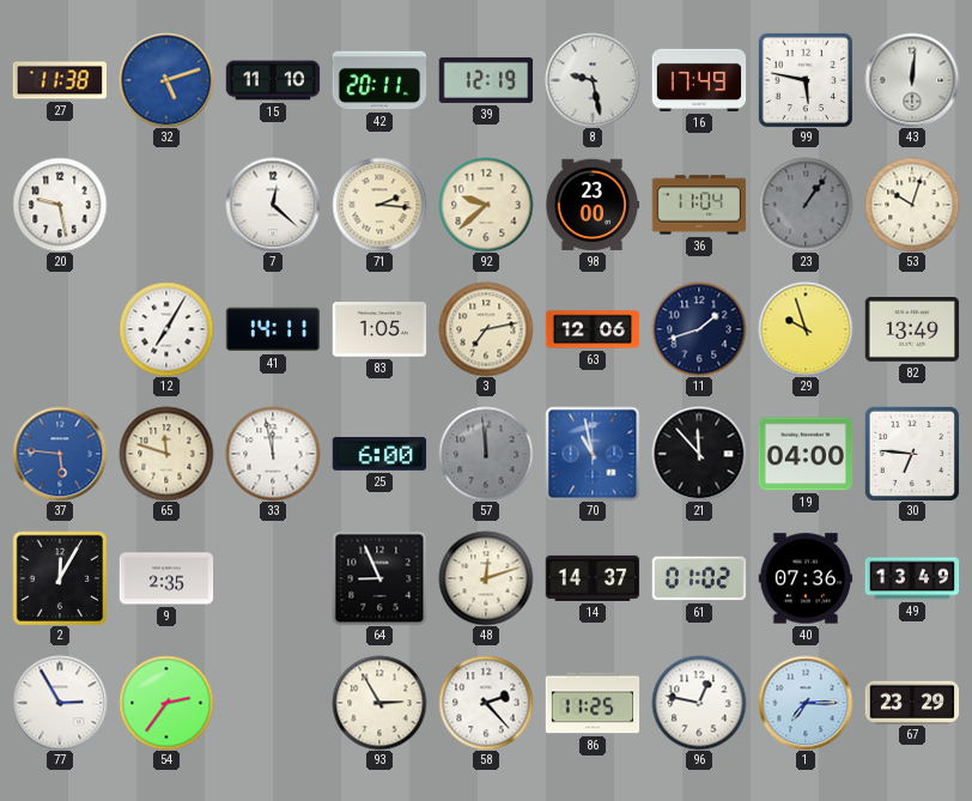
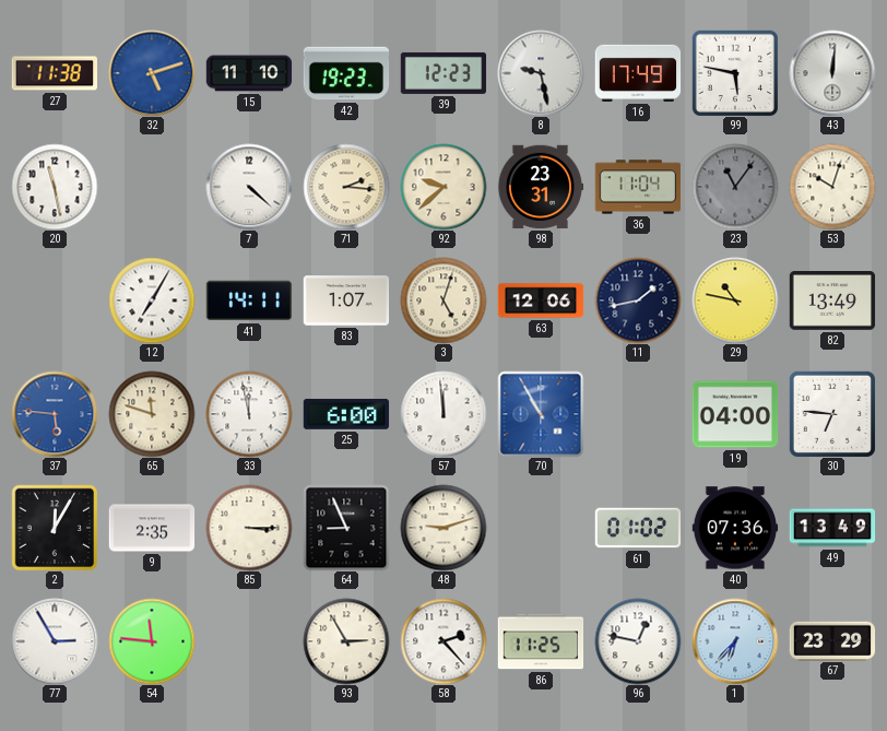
42: 20:11 -> 19:23 (346, 73)
39: 12:19 -> 12:23 (443, 73)
20: 9:28 -> 11:28 (55, 187)
7: 12:22 -> 4:22 (249, 187)
98: 23:00 -> 23:31 (541, 187)
23: 1:06 -> 11:06 (735, 187)
83: 1:05 -> 1:07 (346, 300)
3: 7:13 -> 5:03 (443, 300)
11: 1:42 -> 1:43 (638, 300)
29: 9:57 -> 10:47 (735, 300)
57 dial: grey -> white (443, 414)
70: 10:58 -> 10:55 (541, 414)
21: 11:53 -> none (699, 454)
85: none -> 3:15 (249, 528)
48: 12:12 -> 9:12 (443, 528)
14: 14:37 -> none (593, 578)
54: 2:36 -> 11:46 (152, 641)
1: 7:15 -> 6:37 (735, 641)
